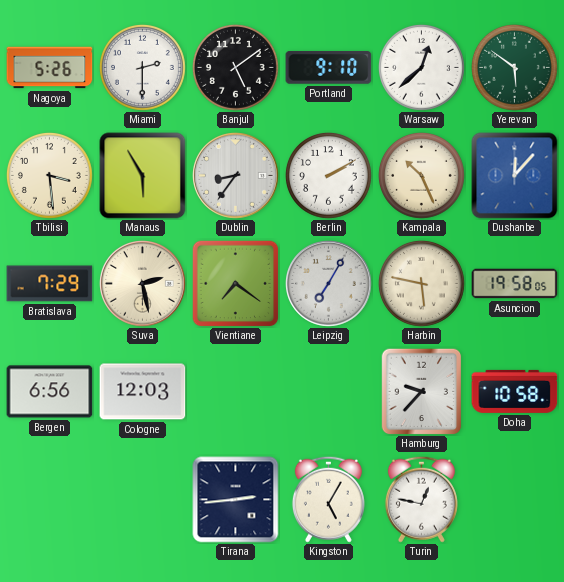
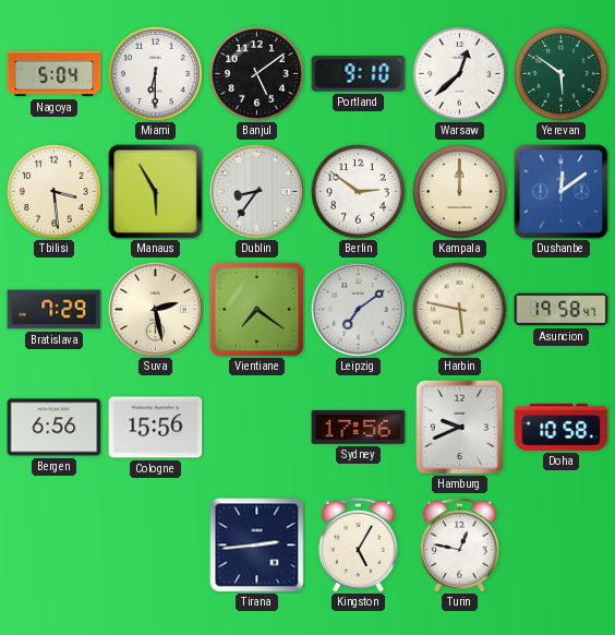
Nagoya: 5:26 -> 5:04 (55, 74)
Miami: 2:30 -> 6:30 (155, 73)
Berlin: 2:10 -> 2:51 (358, 191)
Kampala: 10:26 -> 12:00 (459, 191)
Dushanbe: 12:07 -> 12:09 (562, 192)
Leipzig: 7:05 -> 7:09 (359, 310)
Asuncion: 19:58:05 -> 19:58:47 (562, 310)
Cologne: 12:03 -> 15:56 (156, 428)
Sydney: none -> 17:56 (359, 427)
Hamburg: 9:37 -> 9:41 (460, 427)
